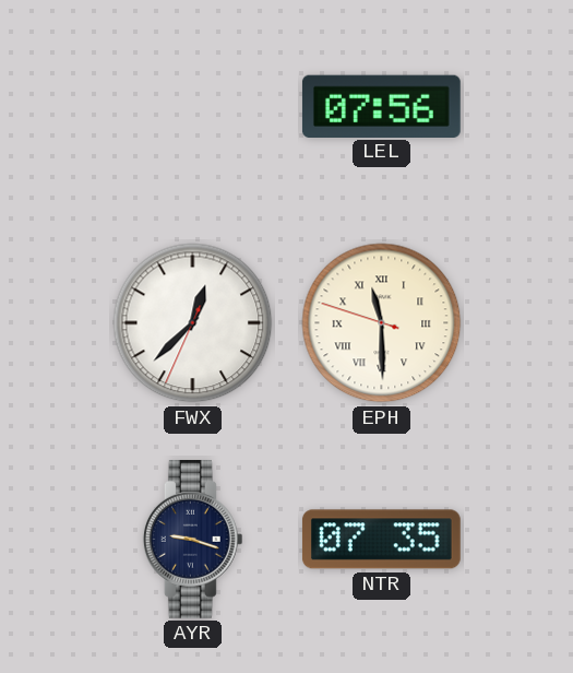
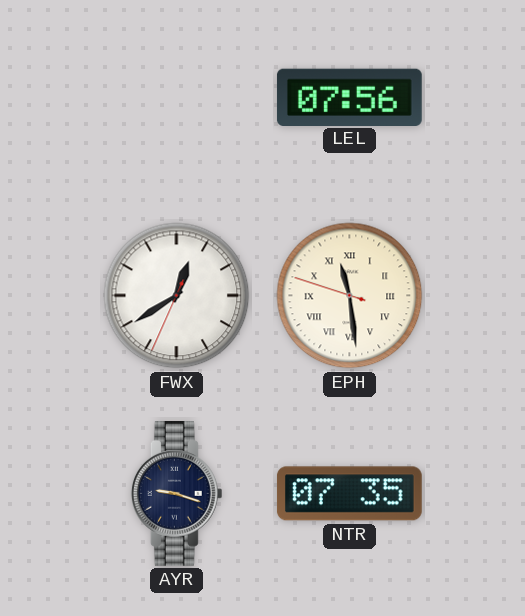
FWX: 12:37 -> 12:39 (177, 296)
EPH: 11:29 -> 11:28 (350, 296)
